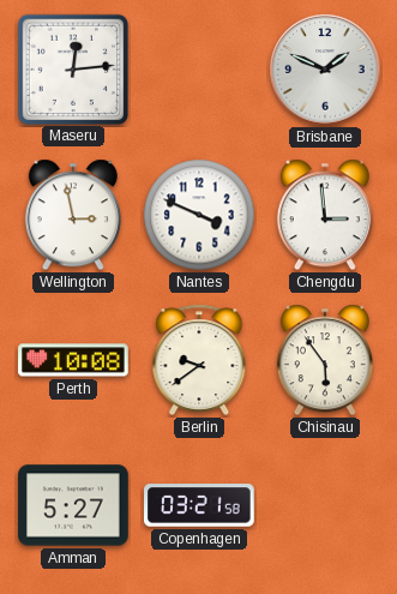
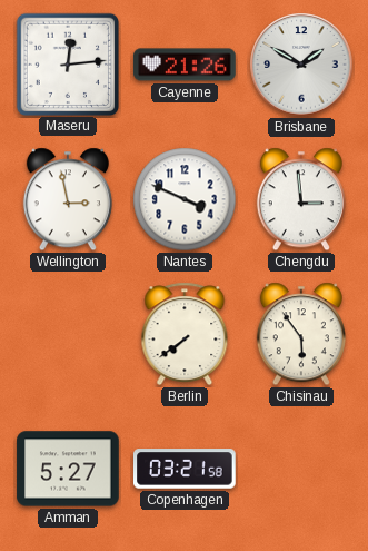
Cayenne: none -> 21:26 (185, 65)
Brisbane: 1:49 -> 1:50 (301, 65)
Perth: 10:08 -> none (73, 360)
Berlin: 9:39 -> 7:39 (185, 334)
